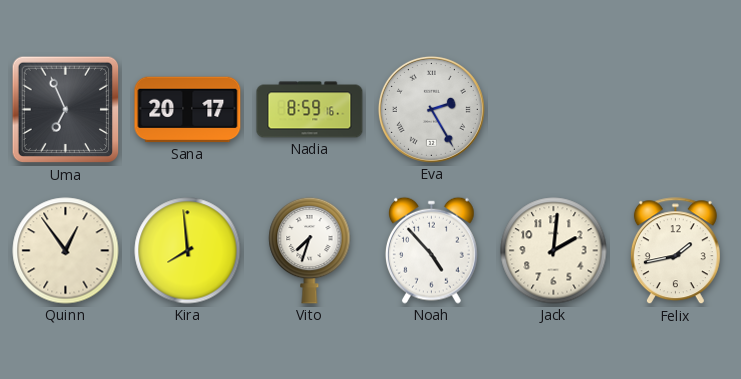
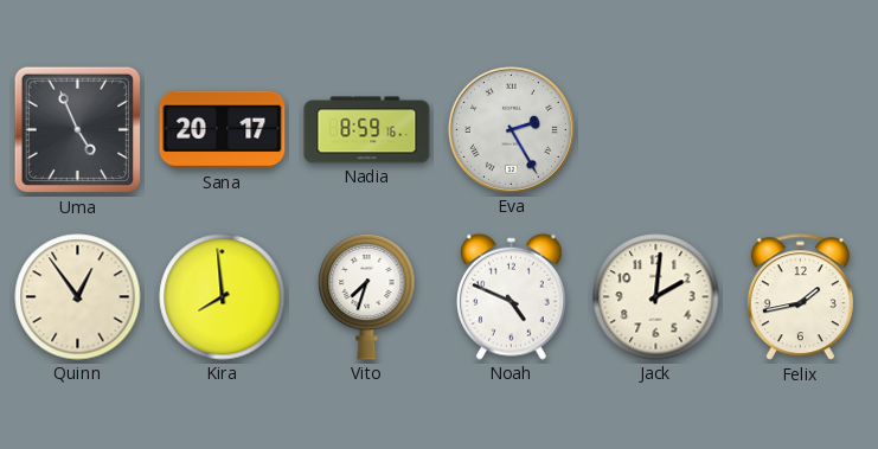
Uma: 6:56 -> 4:56 (78, 130)
Noah: 4:53 -> 4:49 (511, 296)
